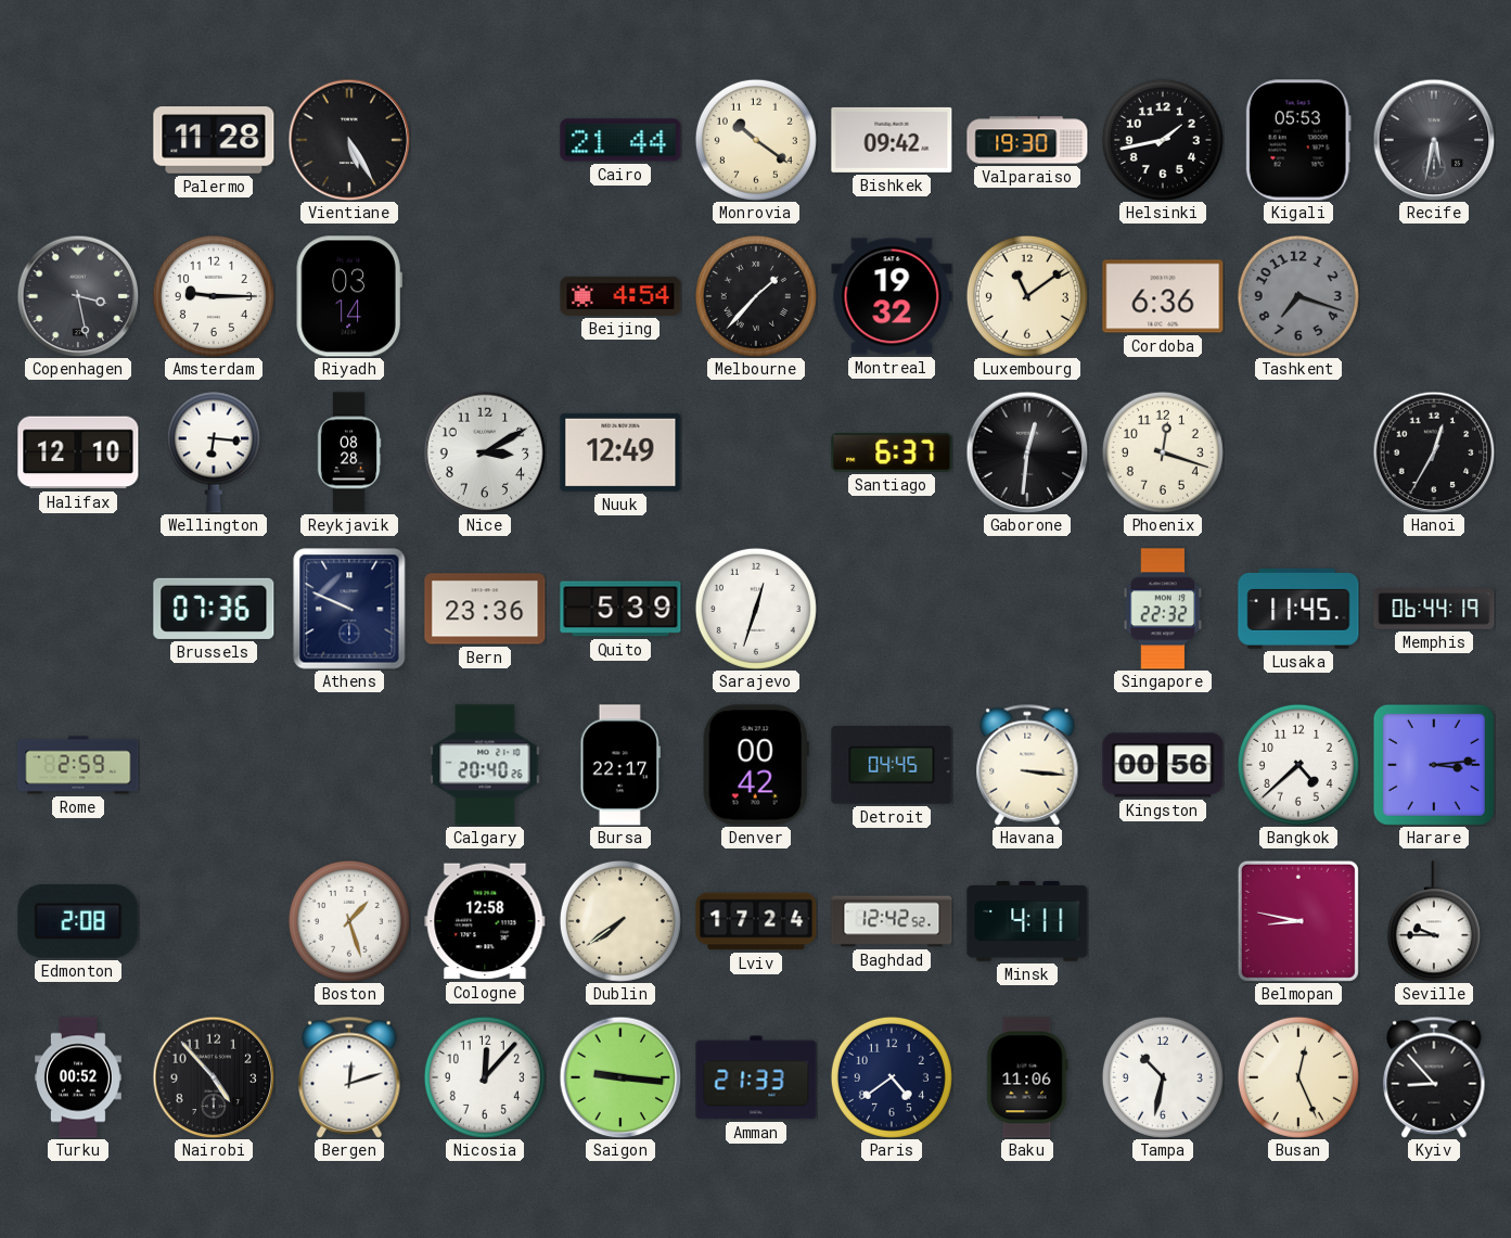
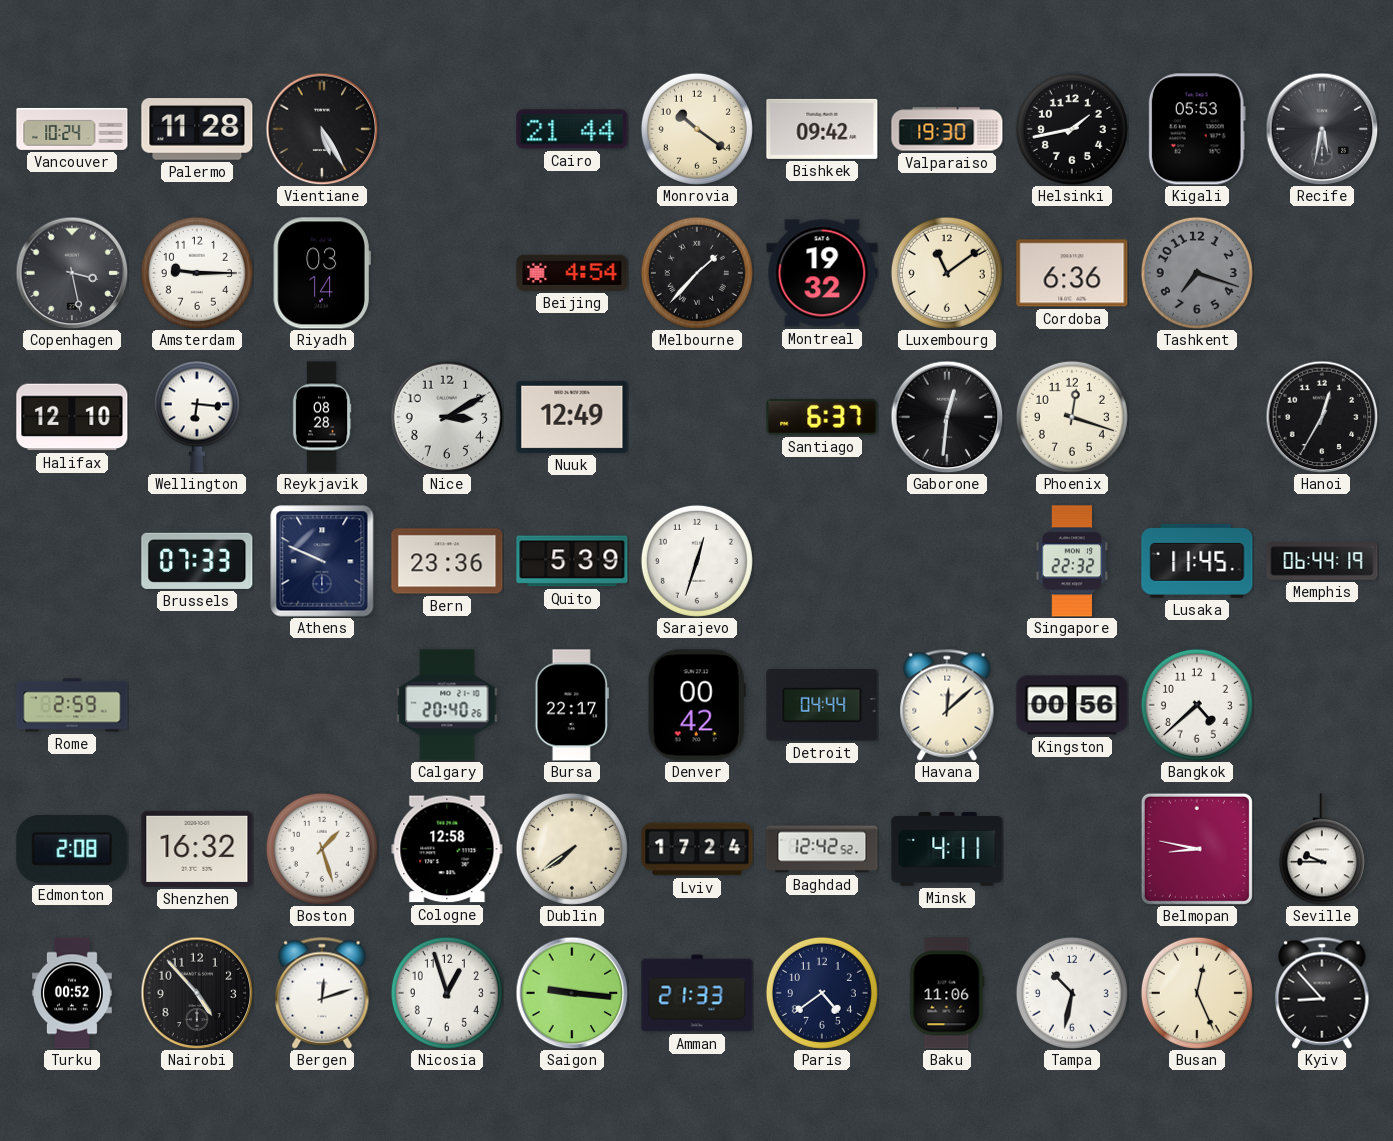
Vancouver: none -> 10:24 (72, 129)
Brussels: 07:36 -> 07:33 (197, 561)
Detroit: 04:45 -> 04:44 (822, 705)
Havana: 3:16 -> 12:08 (947, 705)
Harare: 3:14 -> none (1434, 765)
Shenzhen: none -> 16:32 (197, 849)
Nicosia: 12:07 -> 12:57 (447, 993)
